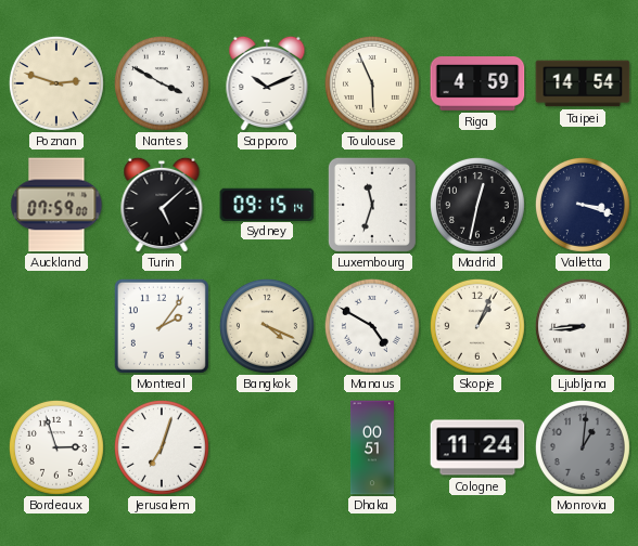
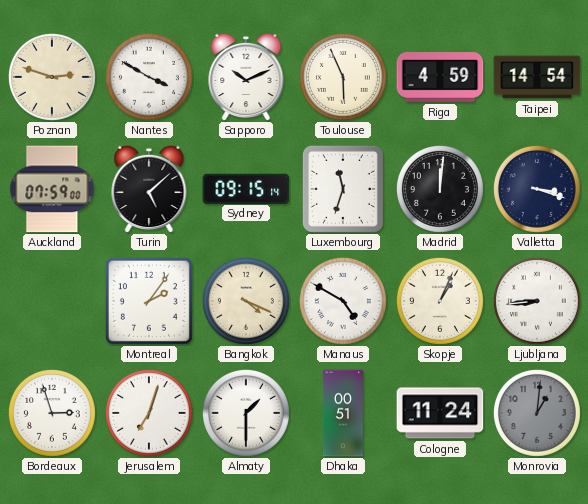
Madrid: 12:32 -> 12:01 (440, 189)
Almaty: none -> 1:30 (246, 413)
